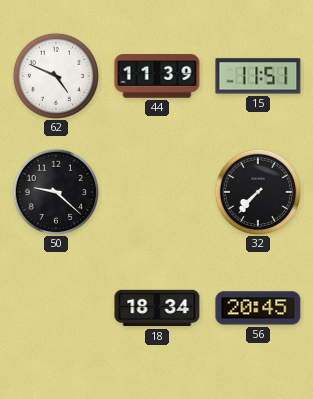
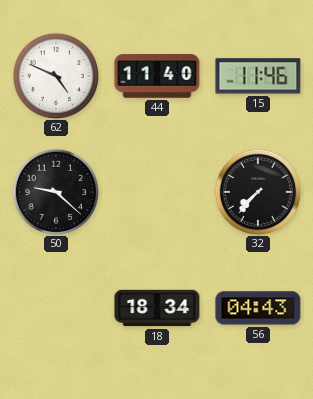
44: 11:39 -> 11:40 (157, 76)
15: 11:51 -> 11:46 (258, 76)
56: 20:45 -> 04:43 (258, 308)
